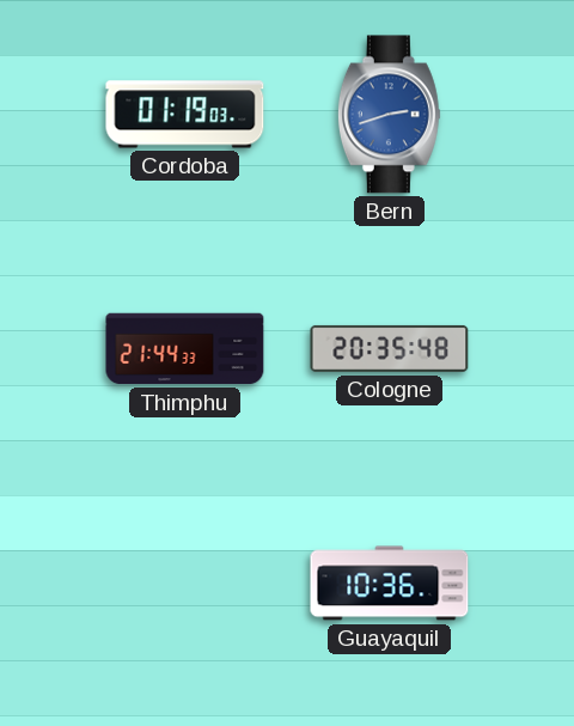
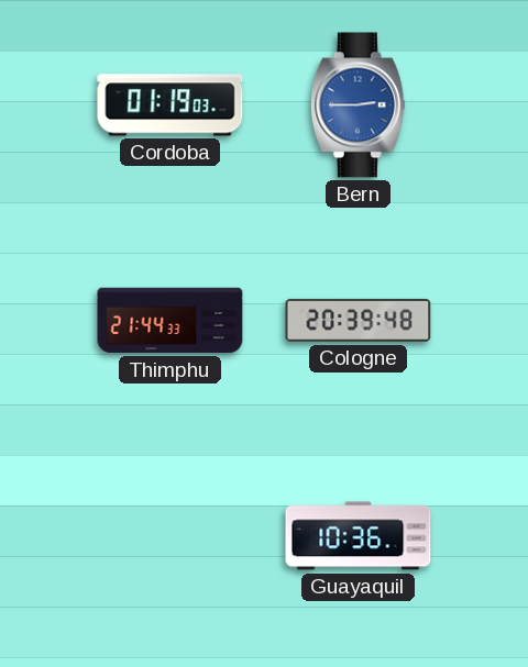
Bern: 2:42 -> 2:45 (358, 105)
Cologne: 20:35 -> 20:39 (359, 320)
